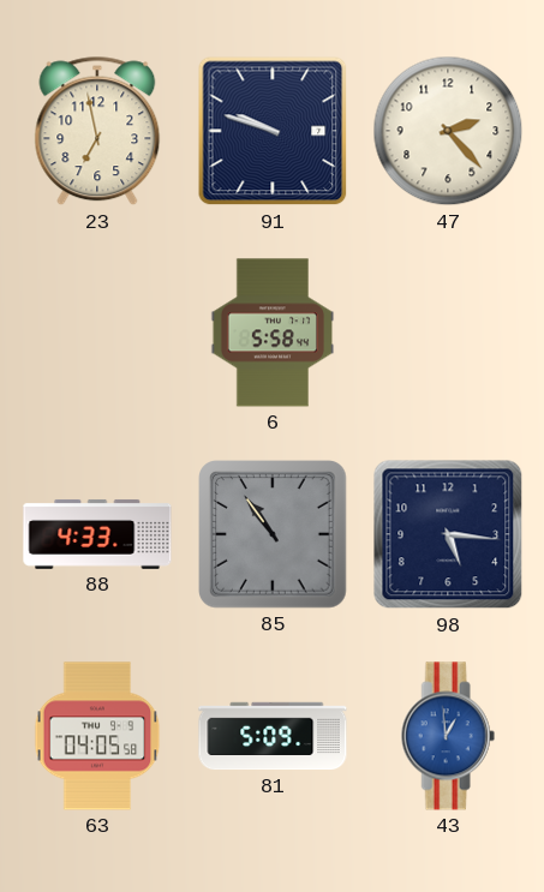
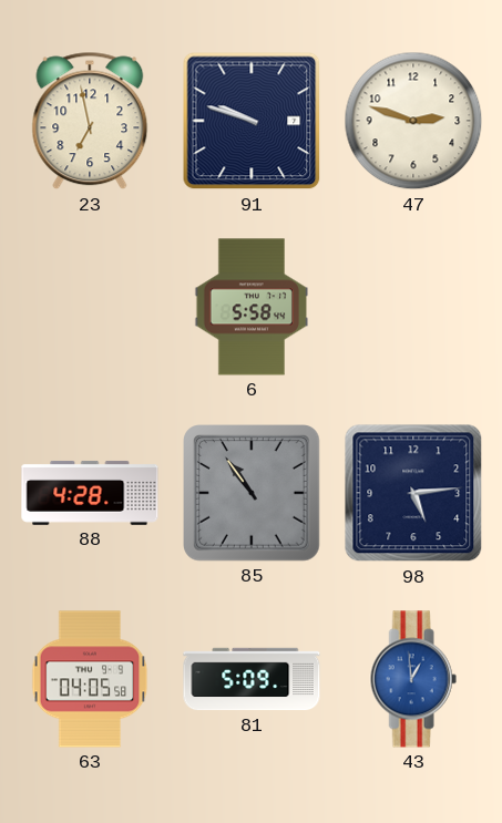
47: 2:23 -> 2:48 (413, 121)
88: 4:33 -> 4:28 (90, 493)
98: 5:16 -> 5:14 (413, 493)
